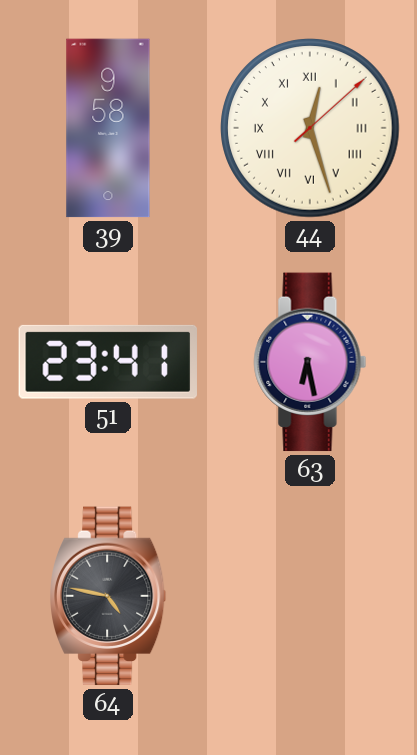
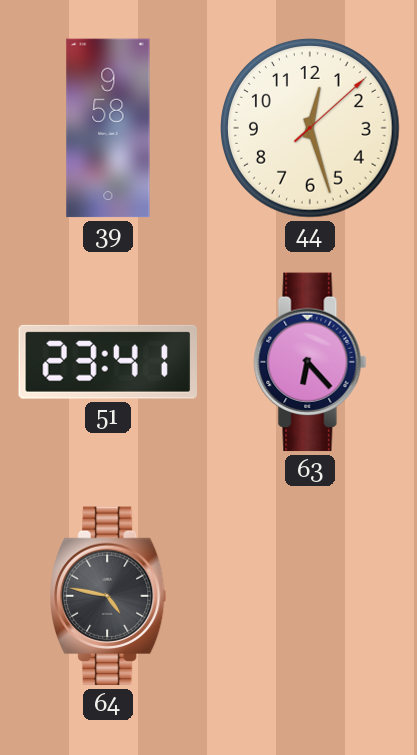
44 numerals: Roman -> Arabic (310, 128)
63: 6:28 -> 6:23 (310, 362)
